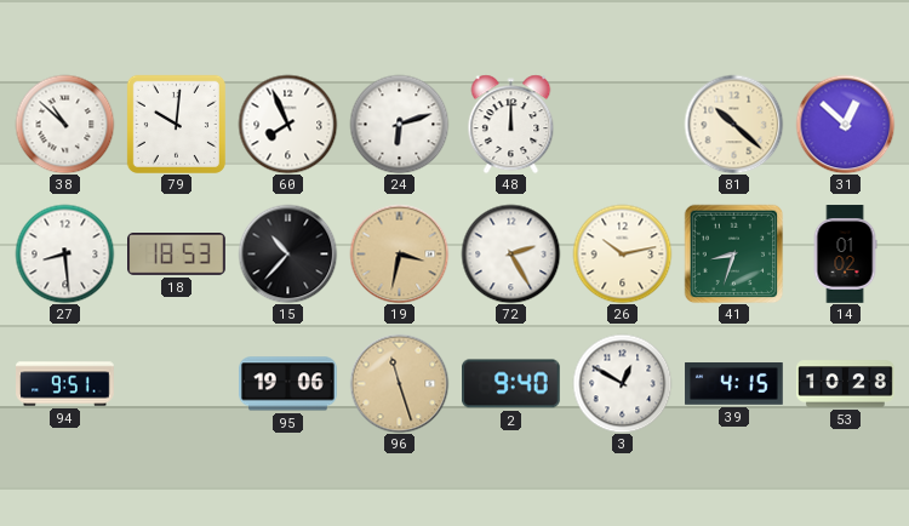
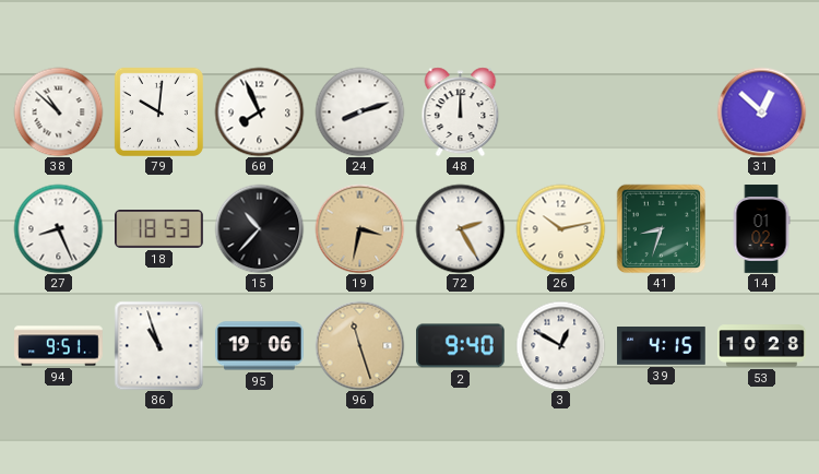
24: 6:12 -> 8:12 (359, 111)
81: 10:22 -> none (733, 124)
27: 8:29 -> 8:26 (58, 228)
86: none -> 10:57 (158, 345)
